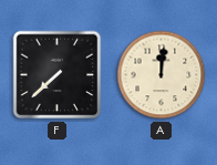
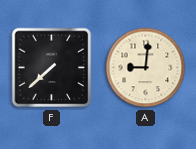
A: 12:01 -> 9:01 (146, 68)
